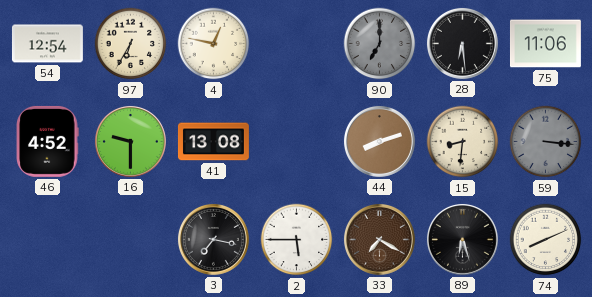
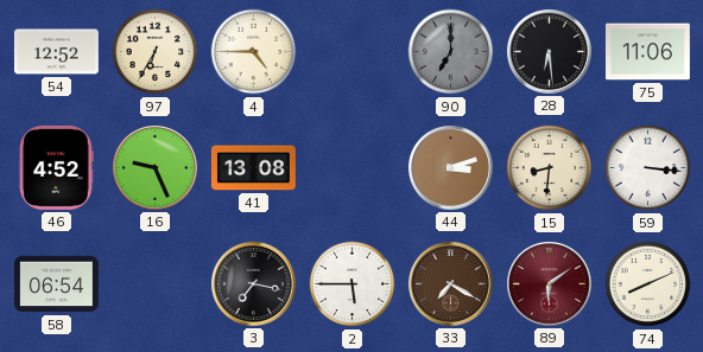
54: 12:54 -> 12:52 (56, 52)
4: 12:47 -> 4:45 (254, 52)
16: 9:30 -> 9:26 (154, 167)
44: 8:12 -> 3:12 (450, 167)
59 dial: grey -> white (648, 168)
58: none -> 06:54 (56, 284)
89: 6:27 -> 6:09 (549, 283)
89 dial: black -> burgundy (549, 283)
